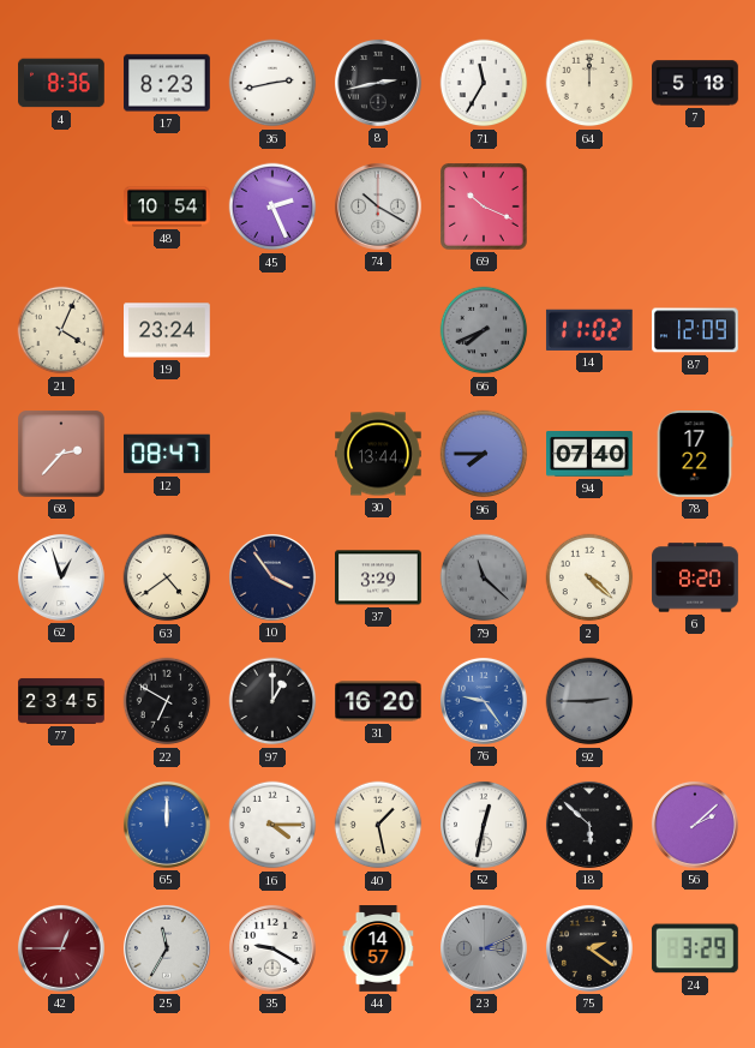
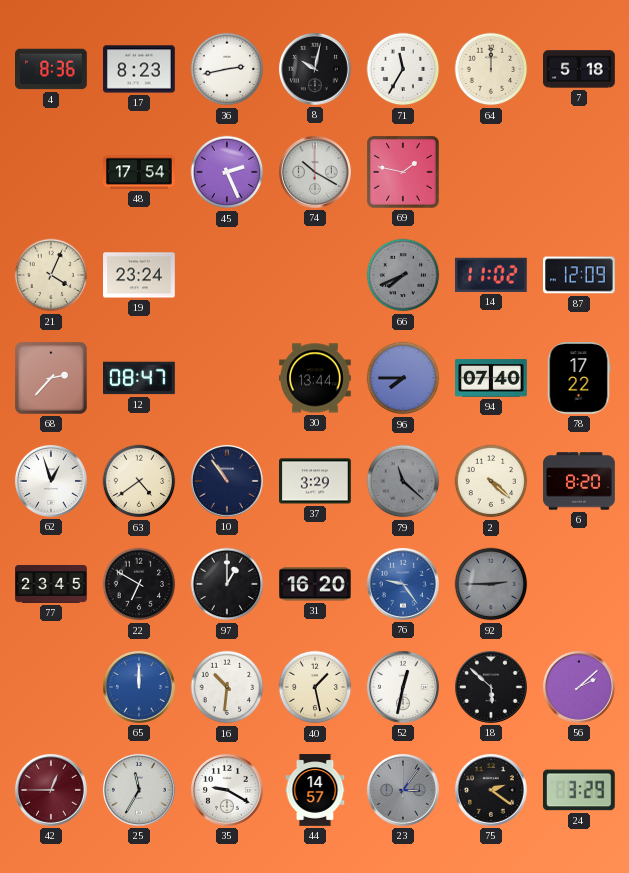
8: 2:43 -> 10:02 (315, 69)
48: 10:54 -> 17:54 (140, 172)
69: 10:19 -> 1:47 (404, 173)
10: 3:54 -> 10:54 (227, 481)
16: 4:15 -> 10:31 (227, 687)
23: 3:11 -> 3:06 (403, 790)
